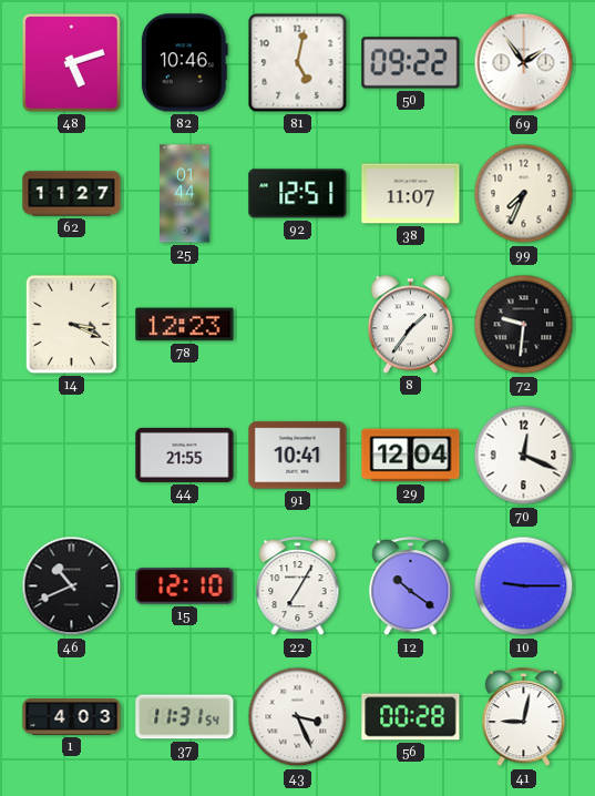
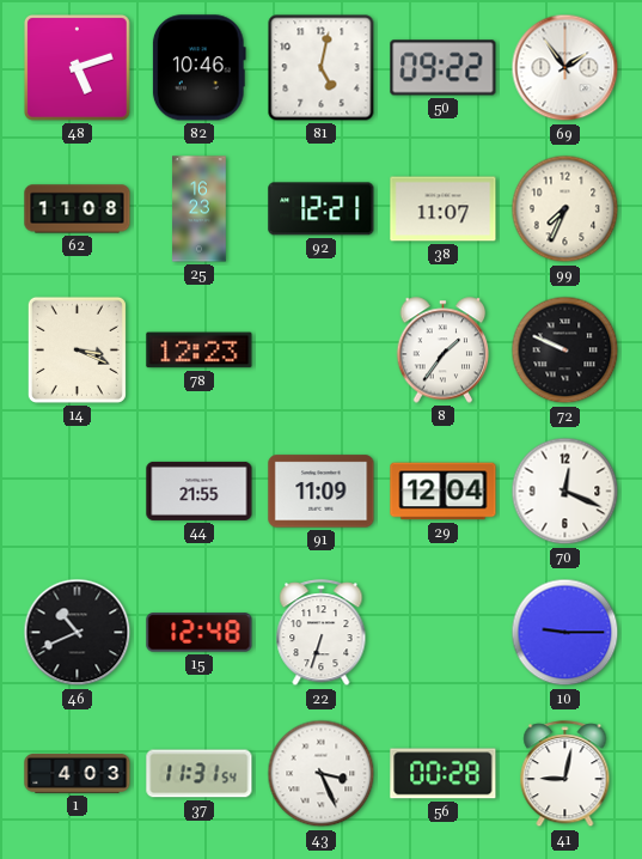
62: 11:27 -> 11:08 (78, 209)
25: 01:44 -> 16:23 (200, 209)
92: 12:51 -> 12:21 (322, 209)
72: 9:31 -> 9:49 (565, 351)
91: 10:41 -> 11:09 (322, 492)
15: 12:10 -> 12:48 (200, 633)
22: 7:05 -> 6:33 (322, 633)
12: 10:21 -> none (411, 586)
